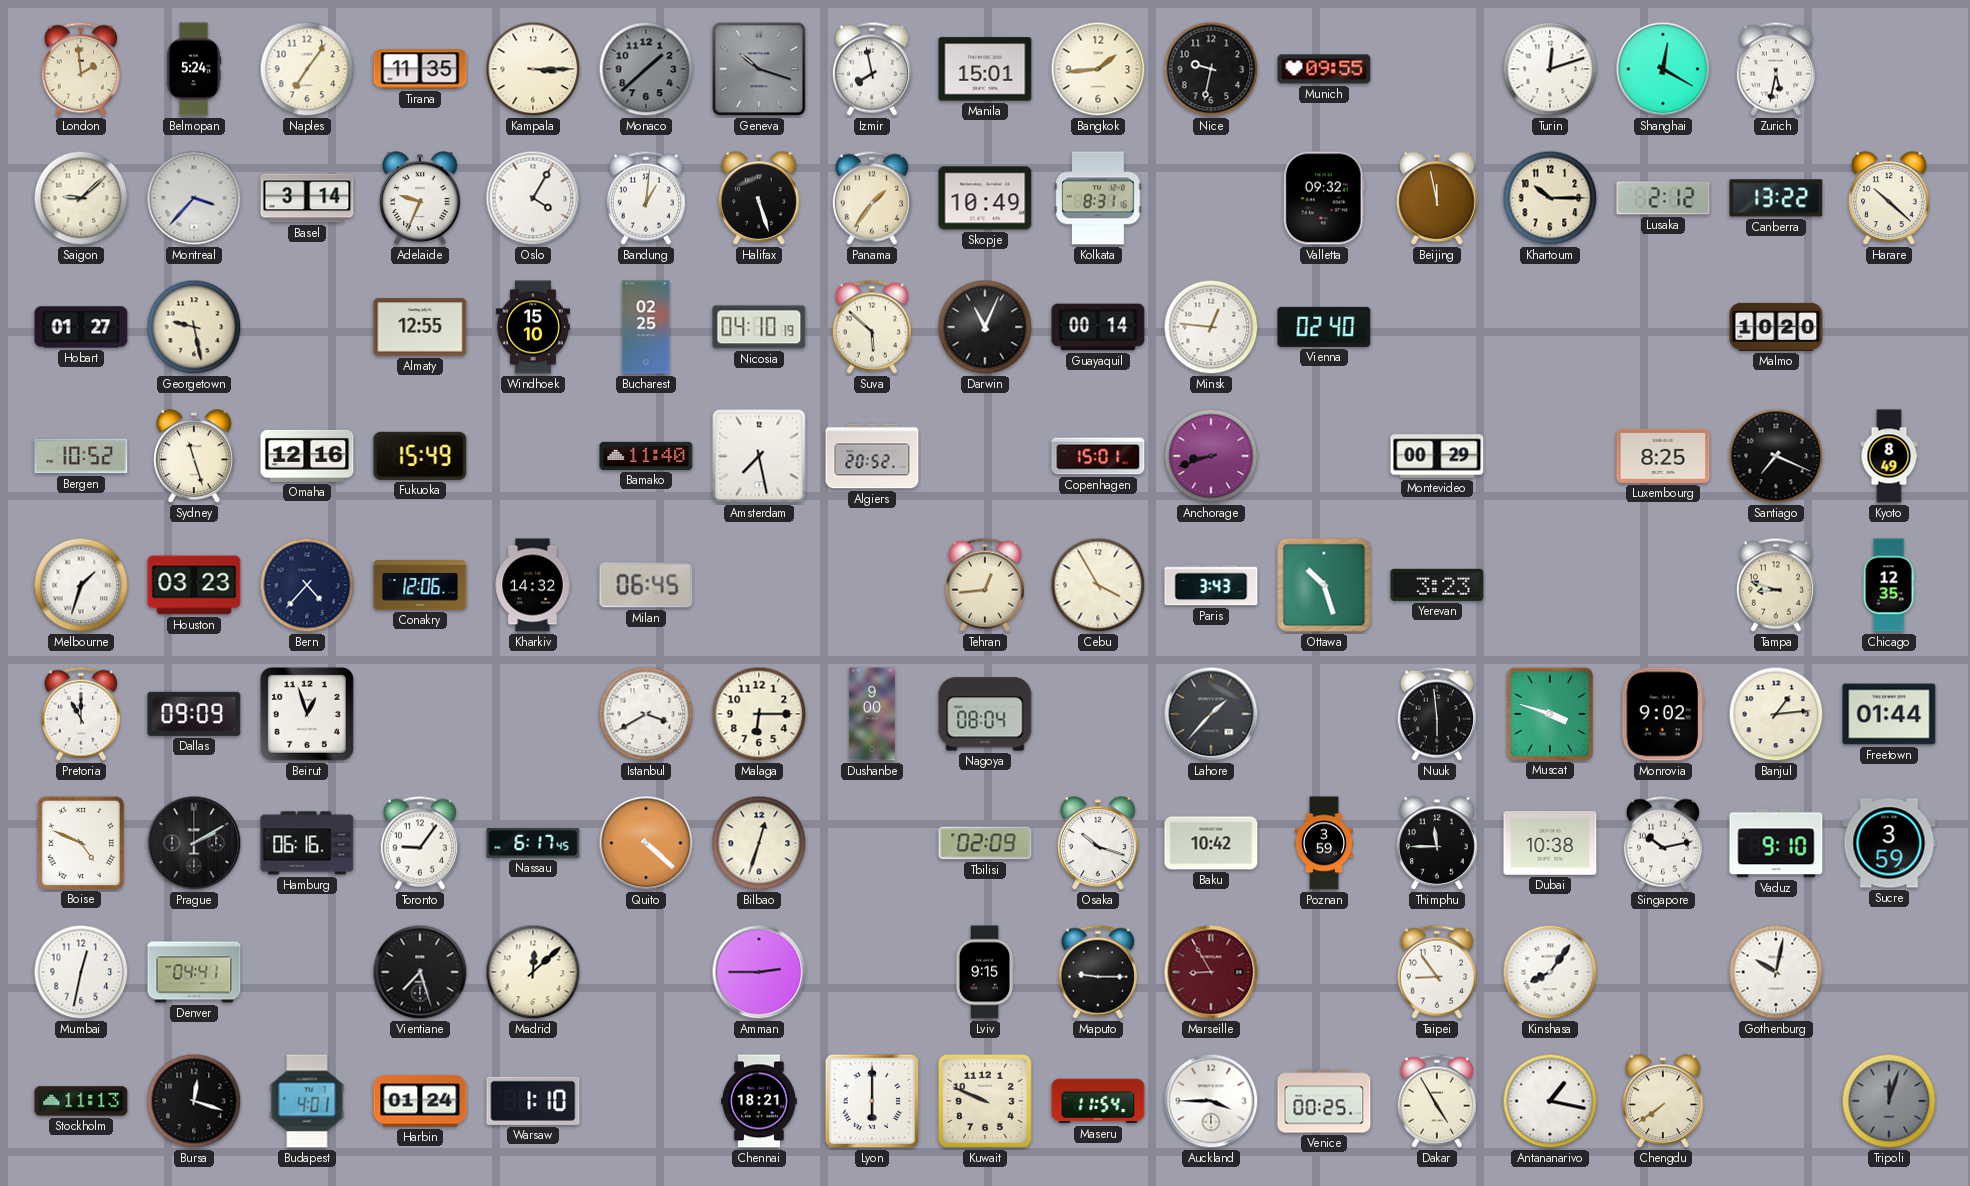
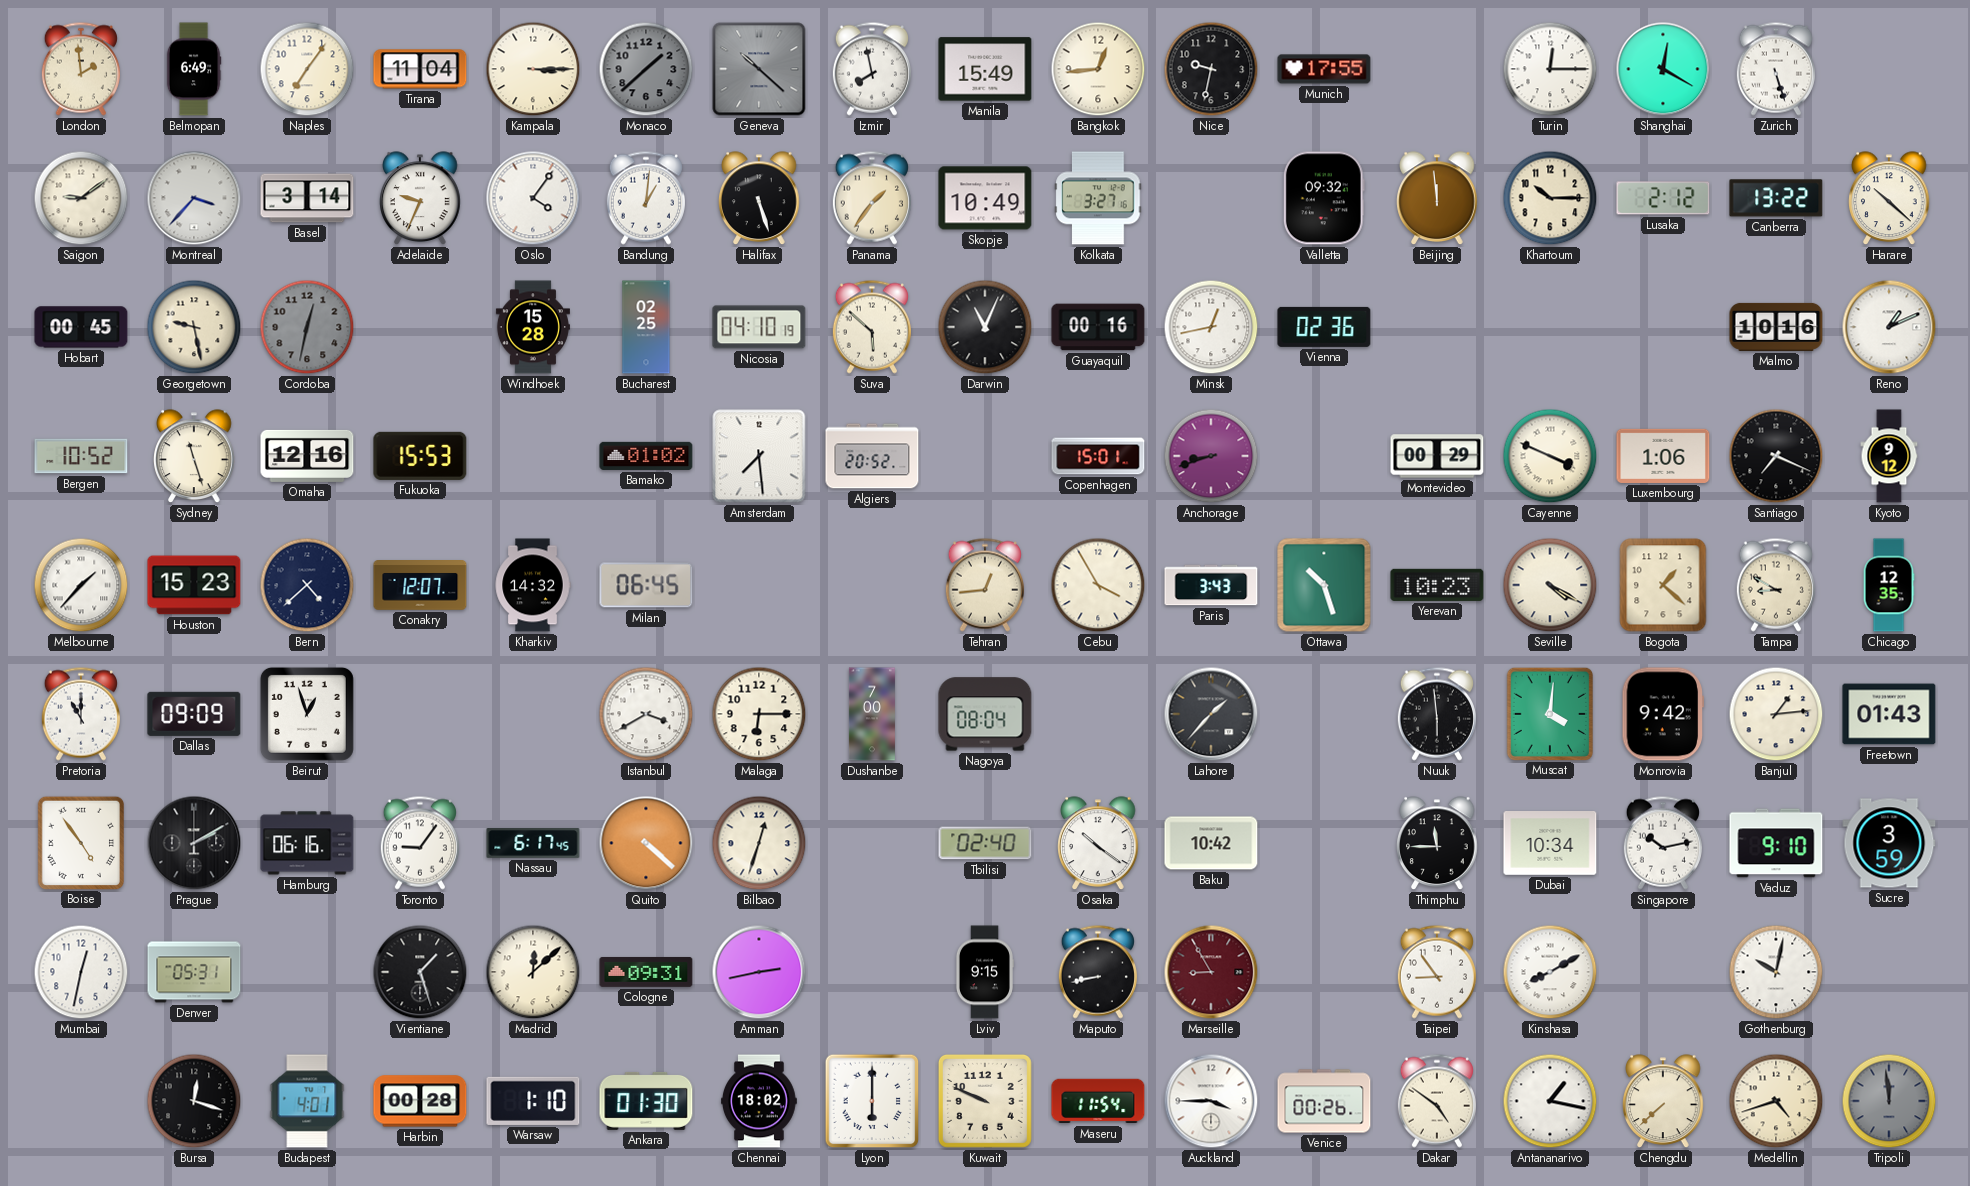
Belmopan: 5:24 -> 6:49 (194, 69)
Tirana: 11:35 -> 11:04 (420, 69)
Geneva: 10:18 -> 10:22 (759, 69)
Manila: 15:01 -> 15:49 (985, 69)
Bangkok: 1:44 -> 12:44 (1098, 69)
Munich: 09:55 -> 17:55 (1324, 69)
Turin: 12:12 -> 12:15 (1550, 69)
Zurich: 5:32 -> 5:27 (1776, 69)
Saigon: 9:08 -> 9:09 (81, 198)
Oslo: 4:05 -> 4:06 (533, 198)
Kolkata: 8:31 -> 3:27 (1098, 198)
Beijing: 11:58 -> 11:59 (1437, 199)
Hobart: 01:27 -> 00:45 (81, 327)
Cordoba: none -> 12:32 (307, 327)
Almaty: 12:55 -> none (420, 327)
Windhoek: 15:10 -> 15:28 (533, 327)
Guayaquil: 00:14 -> 00:16 (1098, 327)
Minsk: 12:46 -> 12:43 (1211, 327)
Vienna: 02:40 -> 02:36 (1324, 327)
Malmo: 10:20 -> 10:16 (1776, 327)
Reno: none -> 1:11 (1889, 327)
Fukuoka: 15:49 -> 15:53 (420, 456)
Bamako: 11:40 -> 01:02 (646, 456)
Amsterdam: 7:28 -> 7:29 (759, 456)
Cayenne: none -> 3:49 (1550, 456)
Luxembourg: 8:25 -> 1:06 (1663, 456)
Kyoto: 8:49 -> 9:12 (1889, 456)
Melbourne: 1:33 -> 1:37 (81, 585)
Houston: 03:23 -> 15:23 (194, 585)
Bern: 4:37 -> 4:38 (307, 585)
Conakry: 12:06 -> 12:07 (420, 585)
Yerevan: 3:23 -> 10:23 (1437, 585)
Seville: none -> 4:20 (1550, 585)
Bogota: none -> 1:22 (1663, 585)
Tampa: 8:48 -> 8:50 (1776, 585)
Dushanbe: 9:00 -> 7:00 (872, 714)
Muscat: 3:48 -> 4:01 (1549, 713)
Monrovia: 9:02 -> 9:42 (1663, 714)
Freetown: 01:44 -> 01:43 (1889, 714)
Boise: 4:49 -> 4:54 (80, 842)
Tbilisi: 02:09 -> 02:40 (985, 843)
Osaka: 10:18 -> 10:21 (1098, 844)
Poznan: 3:59 -> none (1324, 843)
Dubai: 10:38 -> 10:34 (1550, 844)
Denver: 04:41 -> 05:31 (194, 972)
Vientiane: 7:27 -> 1:27 (420, 972)
Cologne: none -> 09:31 (646, 972)
Amman: 2:45 -> 2:43 (759, 972)
Maputo: 9:15 -> 8:43 (1098, 972)
Kinshasa: 8:06 -> 8:10 (1550, 972)
Stockholm: 11:13 -> none (81, 1101)
Harbin: 01:24 -> 00:28 (420, 1101)
Ankara: none -> 01:30 (646, 1101)
Chennai: 18:21 -> 18:02 (759, 1101)
Venice: 00:25 -> 00:26 (1324, 1101)
Dakar: 4:55 -> 4:51 (1437, 1101)
Chengdu: 7:39 -> 7:38 (1663, 1102)
Medellin: none -> 4:42 (1776, 1101)
Tripoli: 12:03 -> 11:59 (1889, 1101)
